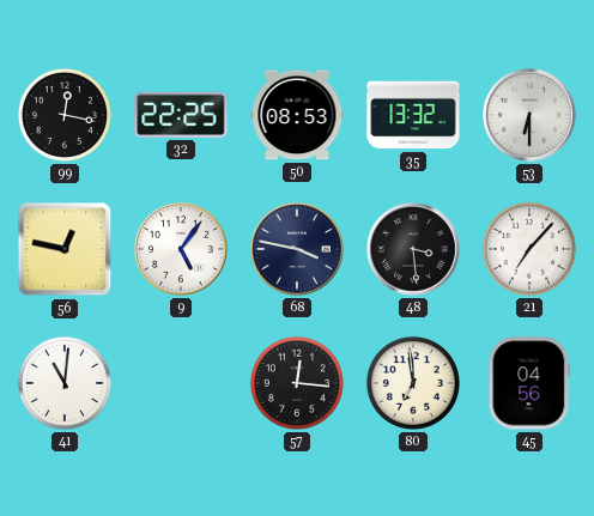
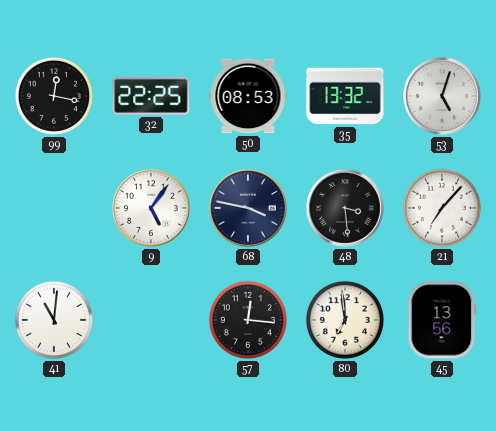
53: 6:30 -> 5:03 (442, 96)
56: 12:47 -> none (65, 249)
45: 04:56 -> 13:56 (442, 320)
